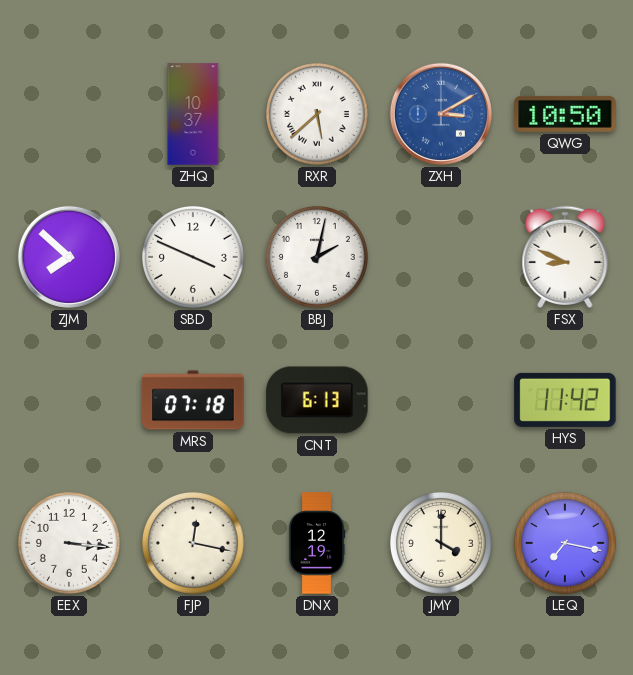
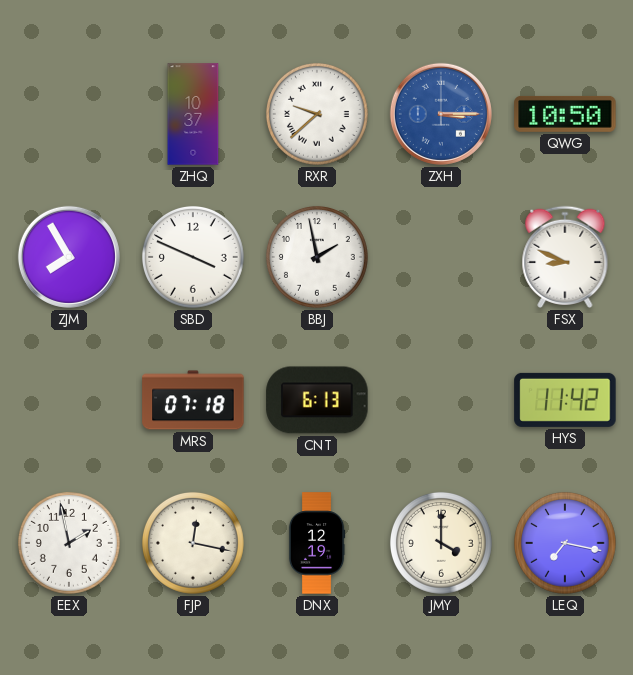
RXR: 5:38 -> 9:38 (317, 114)
ZXH: 3:10 -> 3:15 (441, 114)
ZJM: 7:52 -> 7:55 (69, 257)
BBJ: 2:02 -> 1:58 (317, 257)
EEX: 3:16 -> 1:58 (69, 543)
